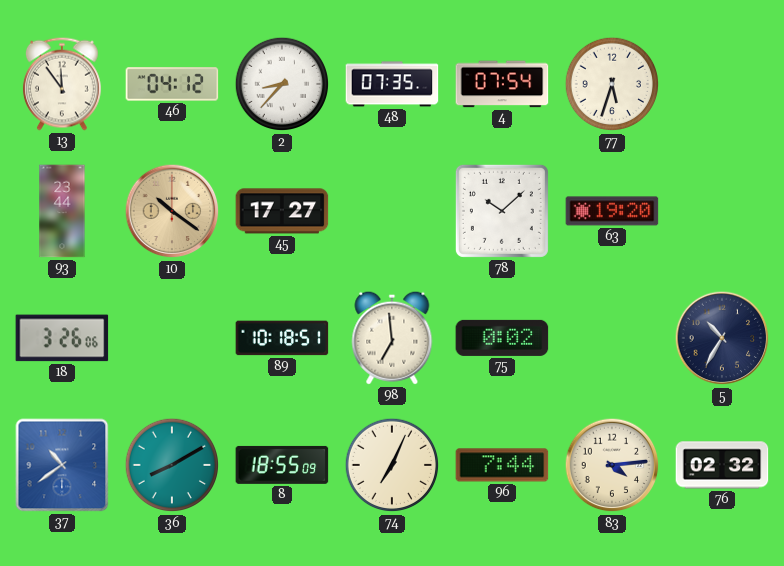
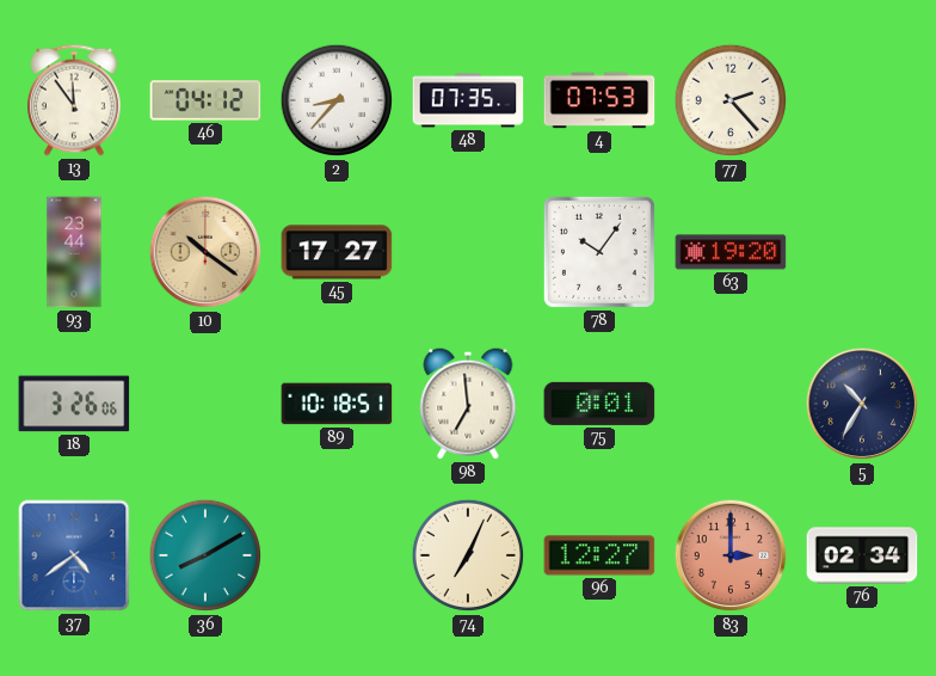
4: 07:54 -> 07:53 (599, 100)
77: 5:33 -> 2:23 (731, 100)
78: 10:08 -> 10:06 (599, 252)
75: 0:02 -> 0:01 (599, 404)
37: 10:39 -> 4:39 (74, 555)
8: 18:55 -> none (282, 465)
96: 7:44 -> 12:27 (599, 555)
83: 4:14 -> 3:00 (731, 555)
83 dial: cream -> salmon (731, 555)
76: 02:32 -> 02:34 (862, 555)
